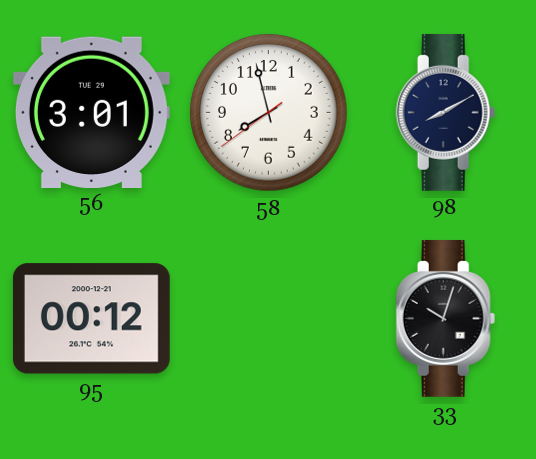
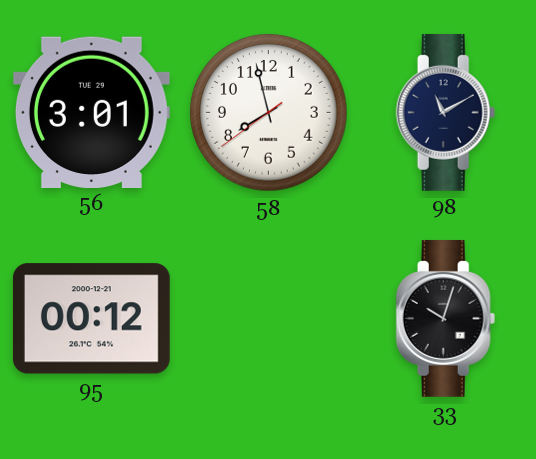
98: 8:10 -> 11:10 (446, 112)
